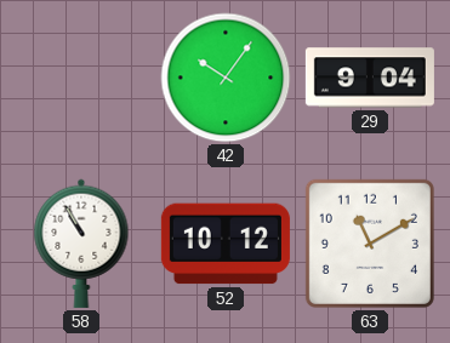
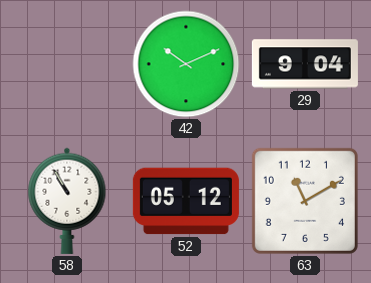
42: 10:06 -> 10:11 (186, 64)
52: 10:12 -> 05:12 (186, 201)
